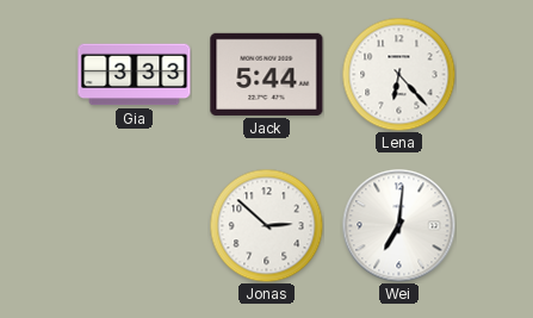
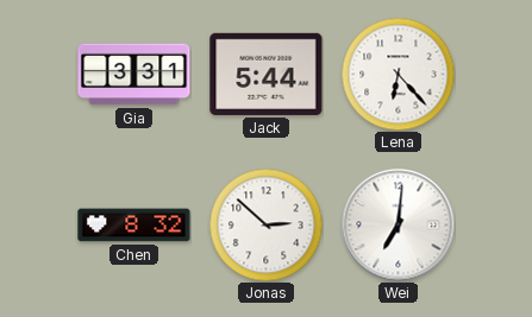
Gia: 3:33 -> 3:31 (134, 75)
Chen: none -> 8:32 (134, 226)
